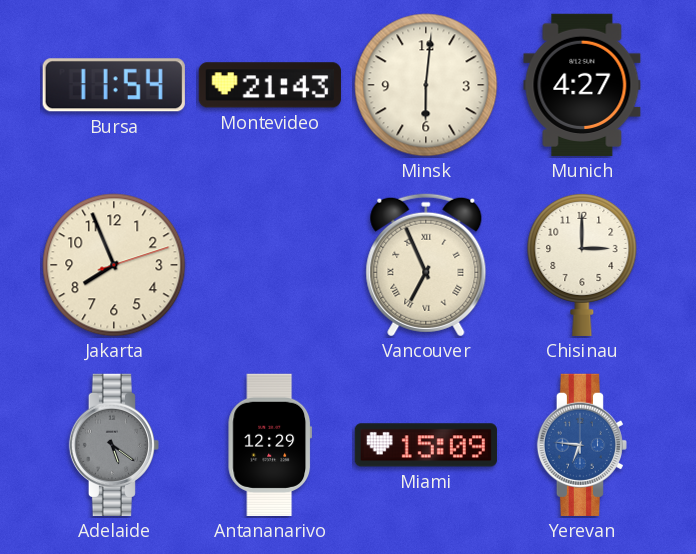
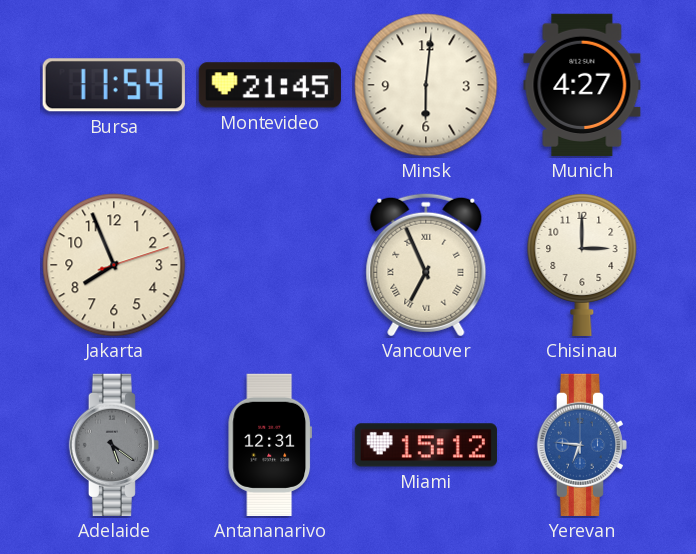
Montevideo: 21:43 -> 21:45 (270, 85)
Antananarivo: 12:29 -> 12:31 (270, 445)
Miami: 15:09 -> 15:12 (426, 445)
